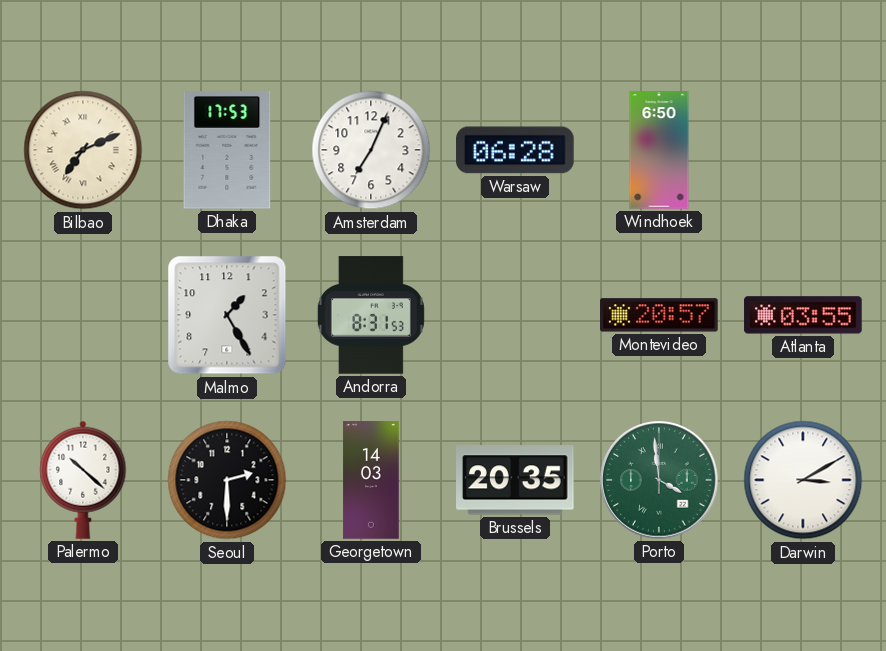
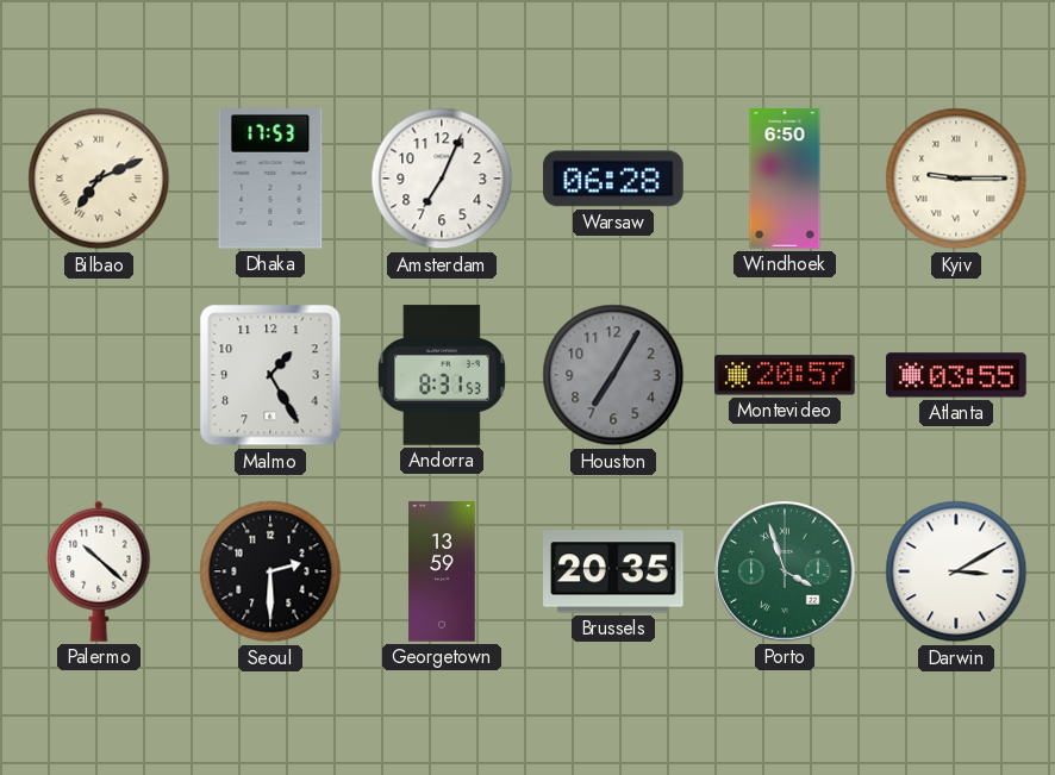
Kyiv: none -> 9:15 (956, 179)
Houston: none -> 7:05 (613, 375)
Georgetown: 14:03 -> 13:59 (442, 571)
Porto: 3:59 -> 3:57 (785, 571)
